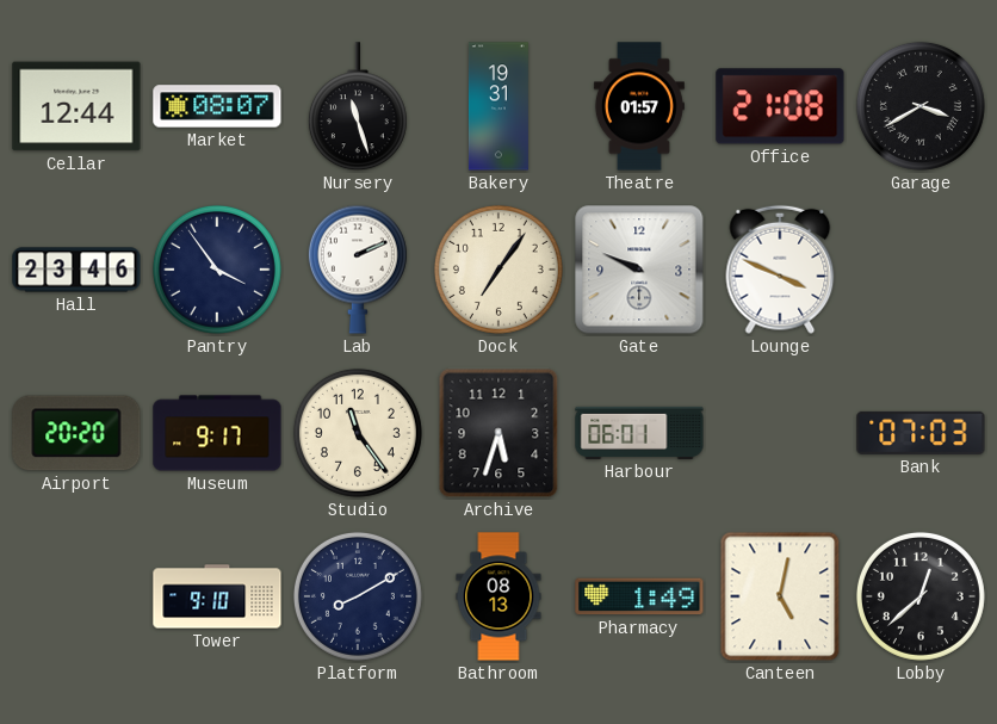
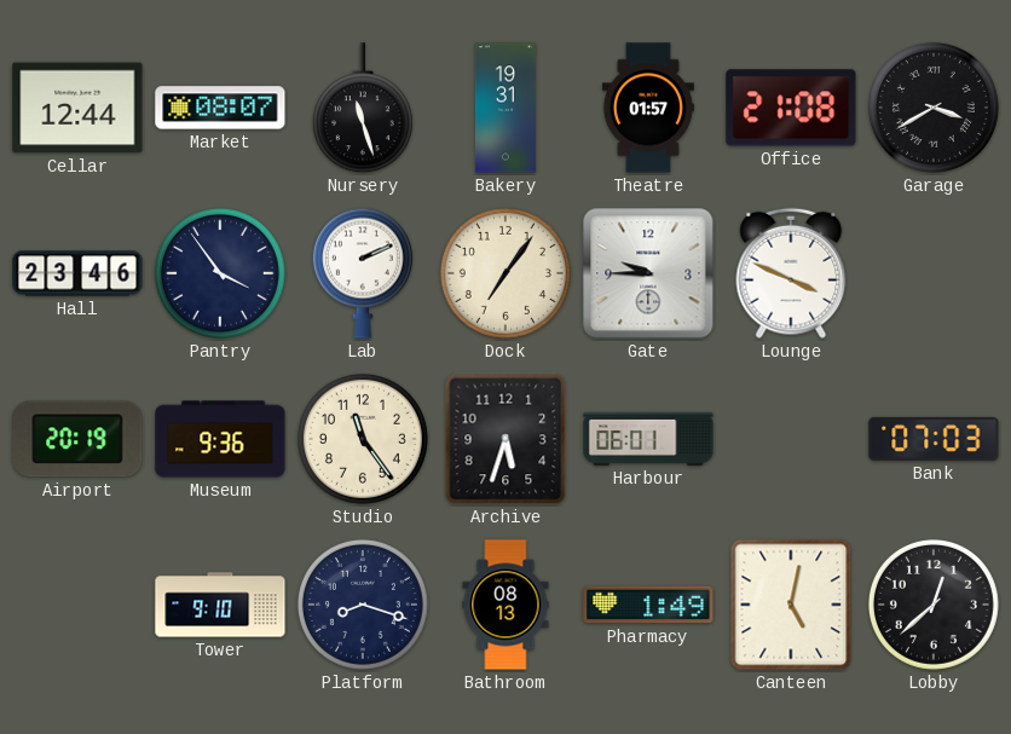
Gate: 9:49 -> 9:45 (648, 273)
Airport: 20:20 -> 20:19 (77, 439)
Museum: 9:17 -> 9:36 (220, 439)
Platform: 8:10 -> 8:18 (363, 605)
